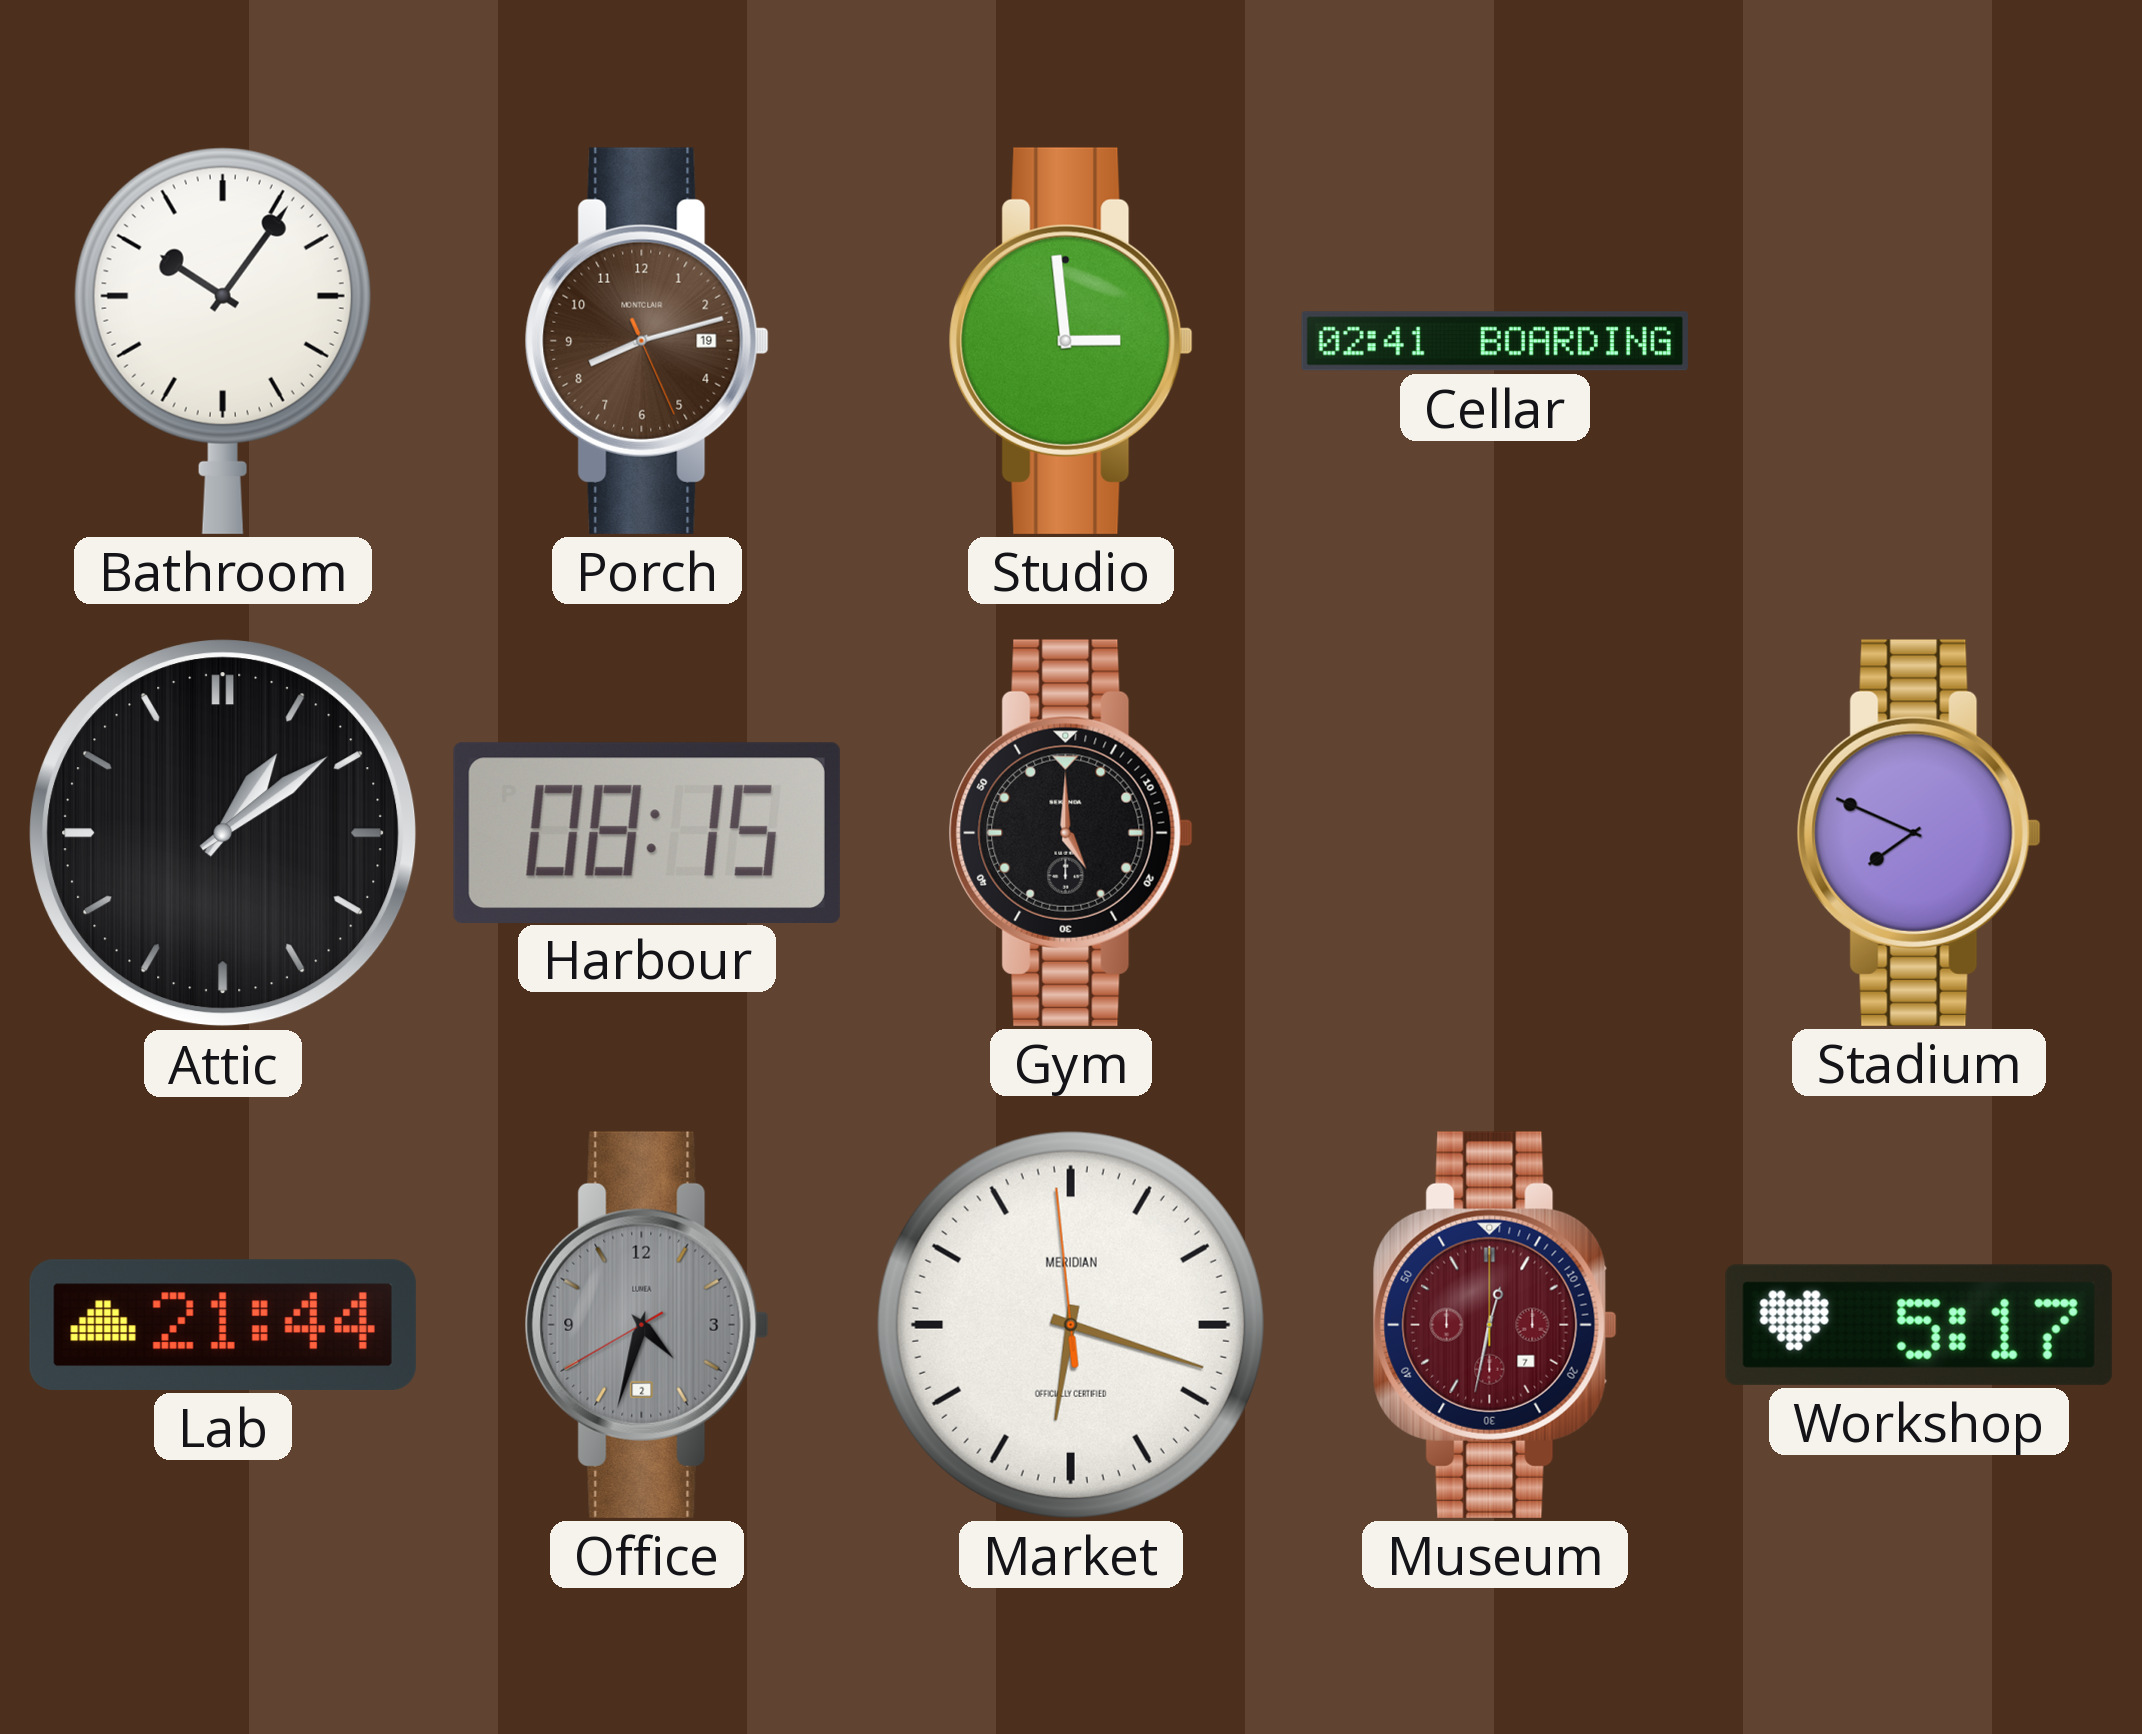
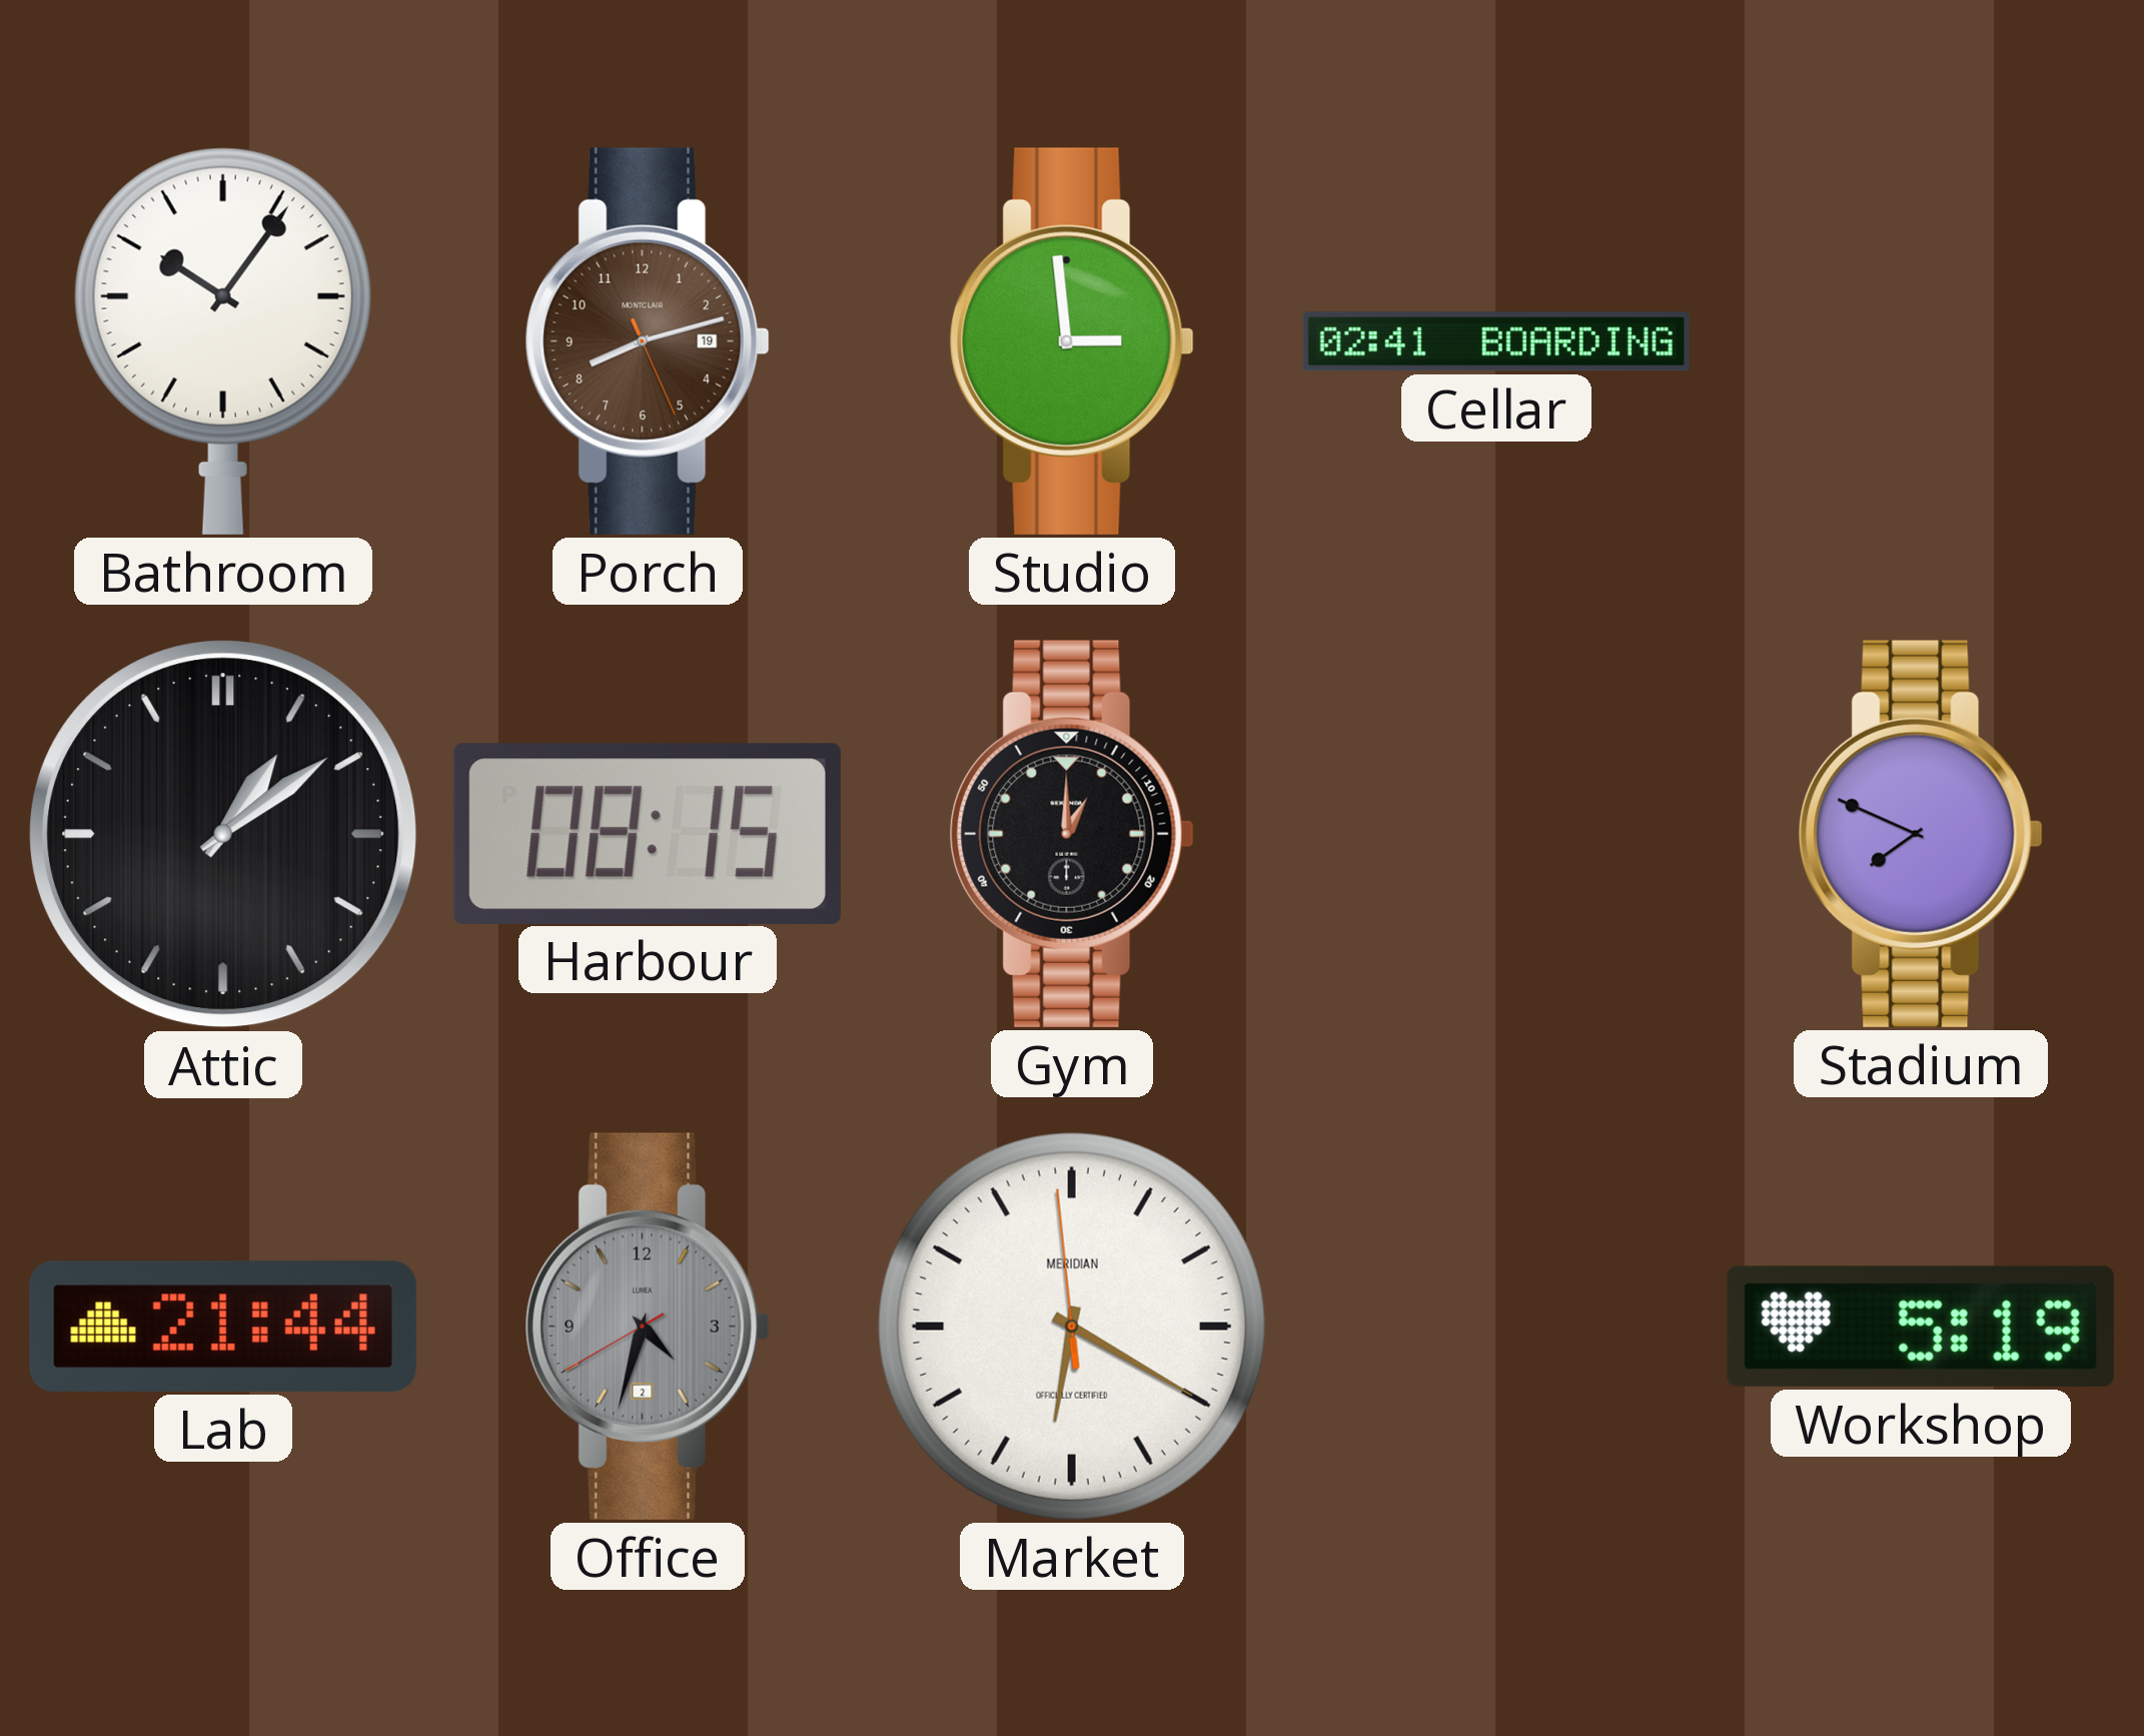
Gym: 5:00 -> 1:00 (1072, 834)
Market: 6:17 -> 6:19 (1072, 1327)
Museum: 12:32 -> none (1495, 1325)
Workshop: 5:17 -> 5:19 (1921, 1327)
